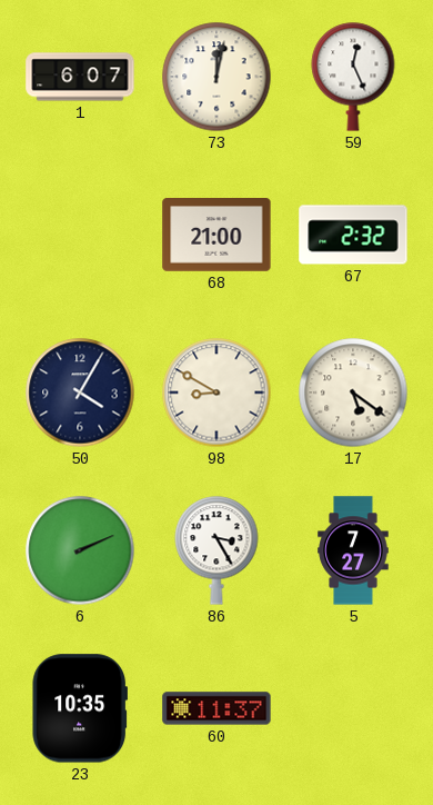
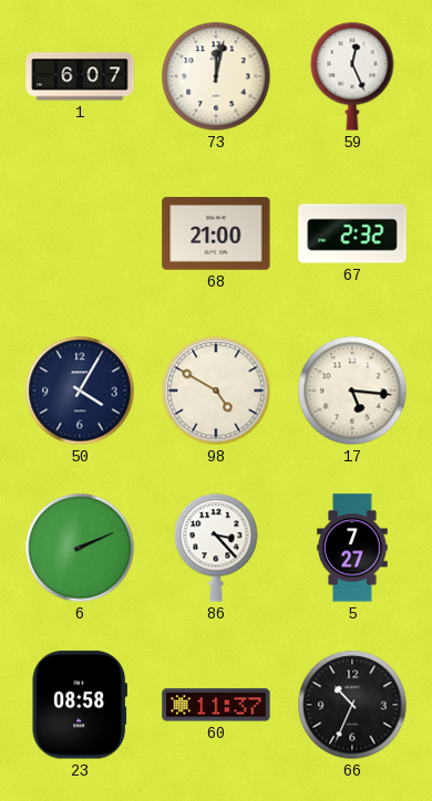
98: 8:50 -> 4:50 (216, 391)
17: 5:21 -> 5:16 (352, 391)
86: 3:25 -> 3:23 (216, 548)
23: 10:35 -> 08:58 (79, 705)
66: none -> 10:34 (352, 705)
